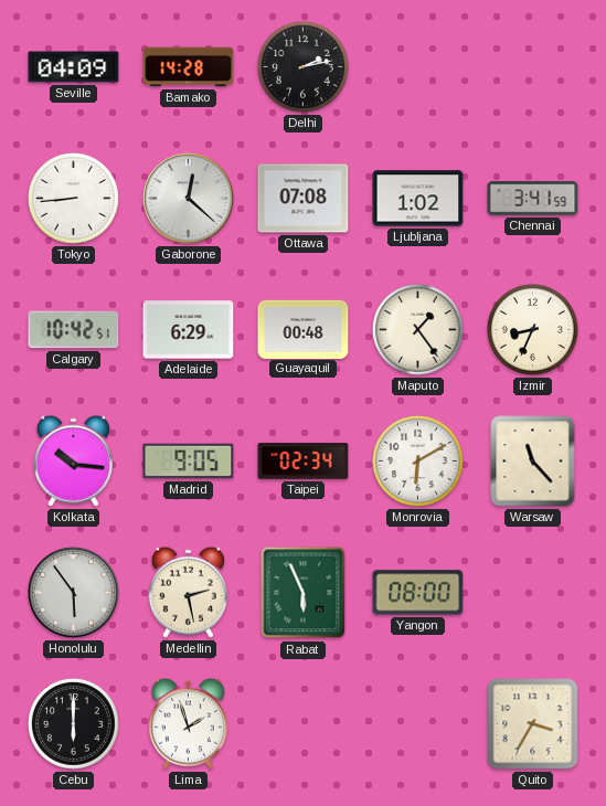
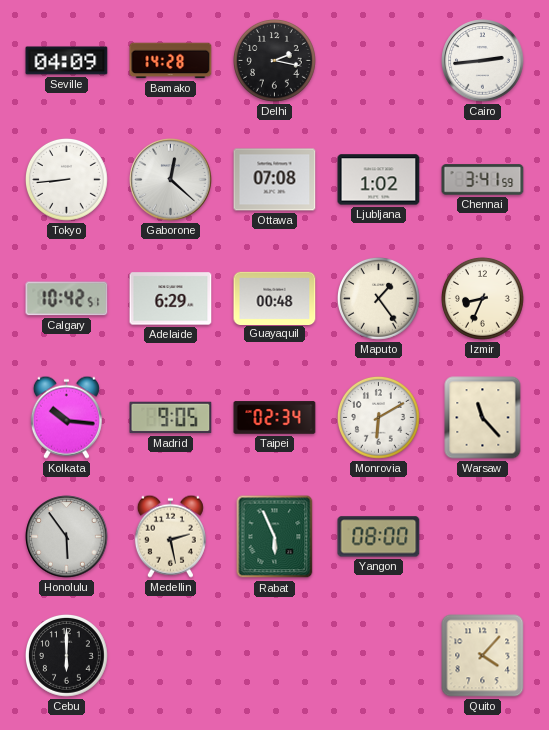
Delhi: 2:13 -> 2:17 (275, 61)
Cairo: none -> 2:44 (483, 61)
Lima: 1:57 -> none (188, 723)
Quito: 3:35 -> 4:07 (483, 656)
